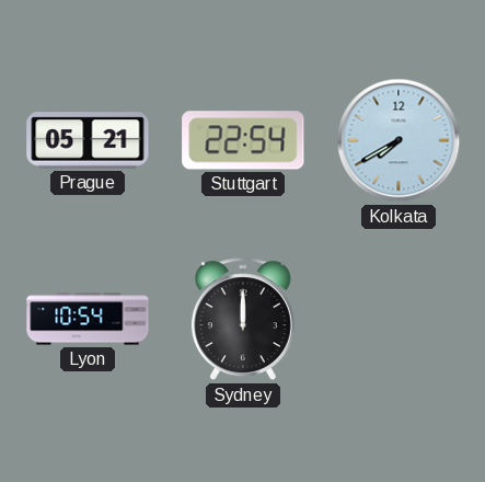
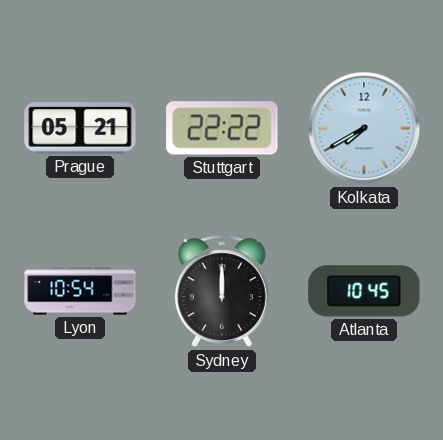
Stuttgart: 22:54 -> 22:22 (222, 128)
Atlanta: none -> 10:45 (364, 291)
